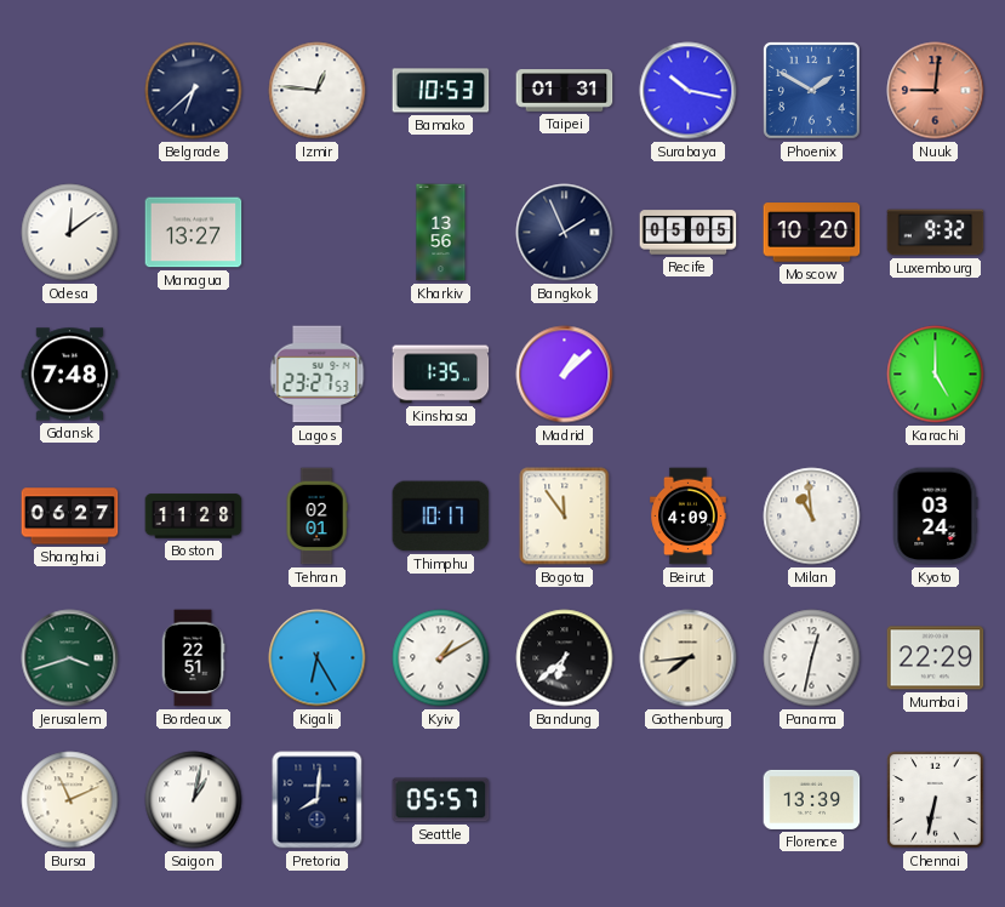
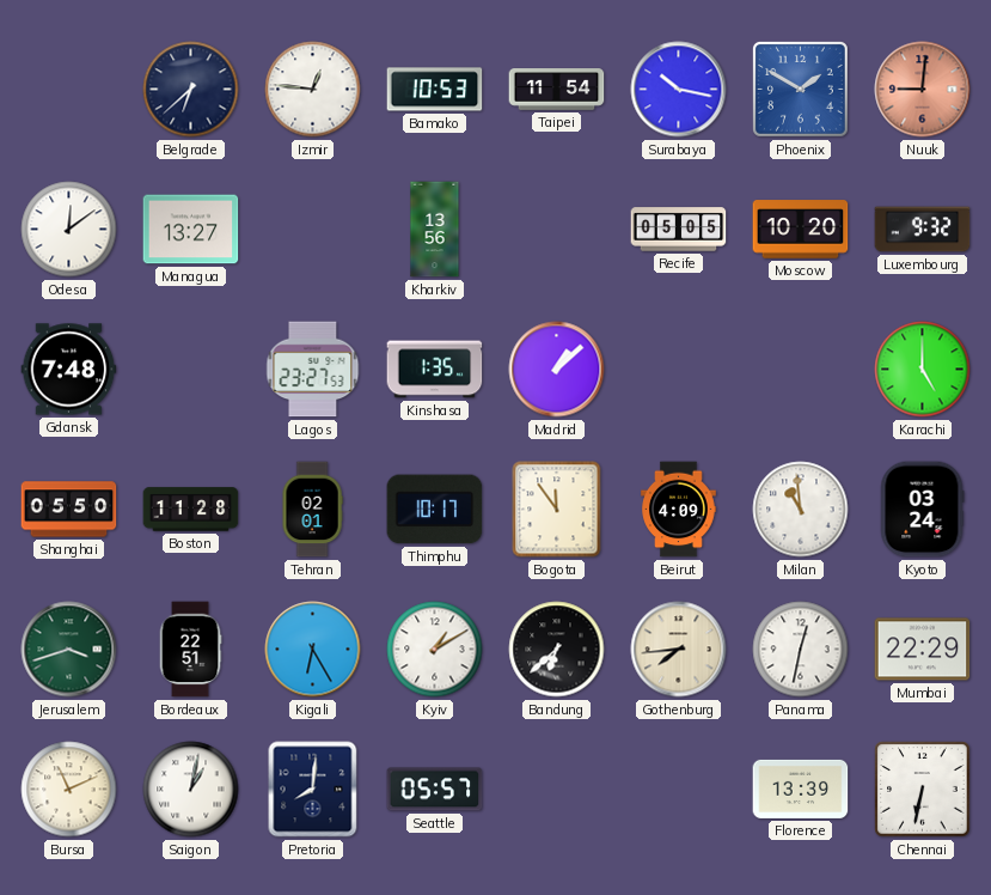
Taipei: 01:31 -> 11:54 (557, 90)
Bangkok: 1:56 -> none (565, 233)
Shanghai: 06:27 -> 05:50 (69, 510)
